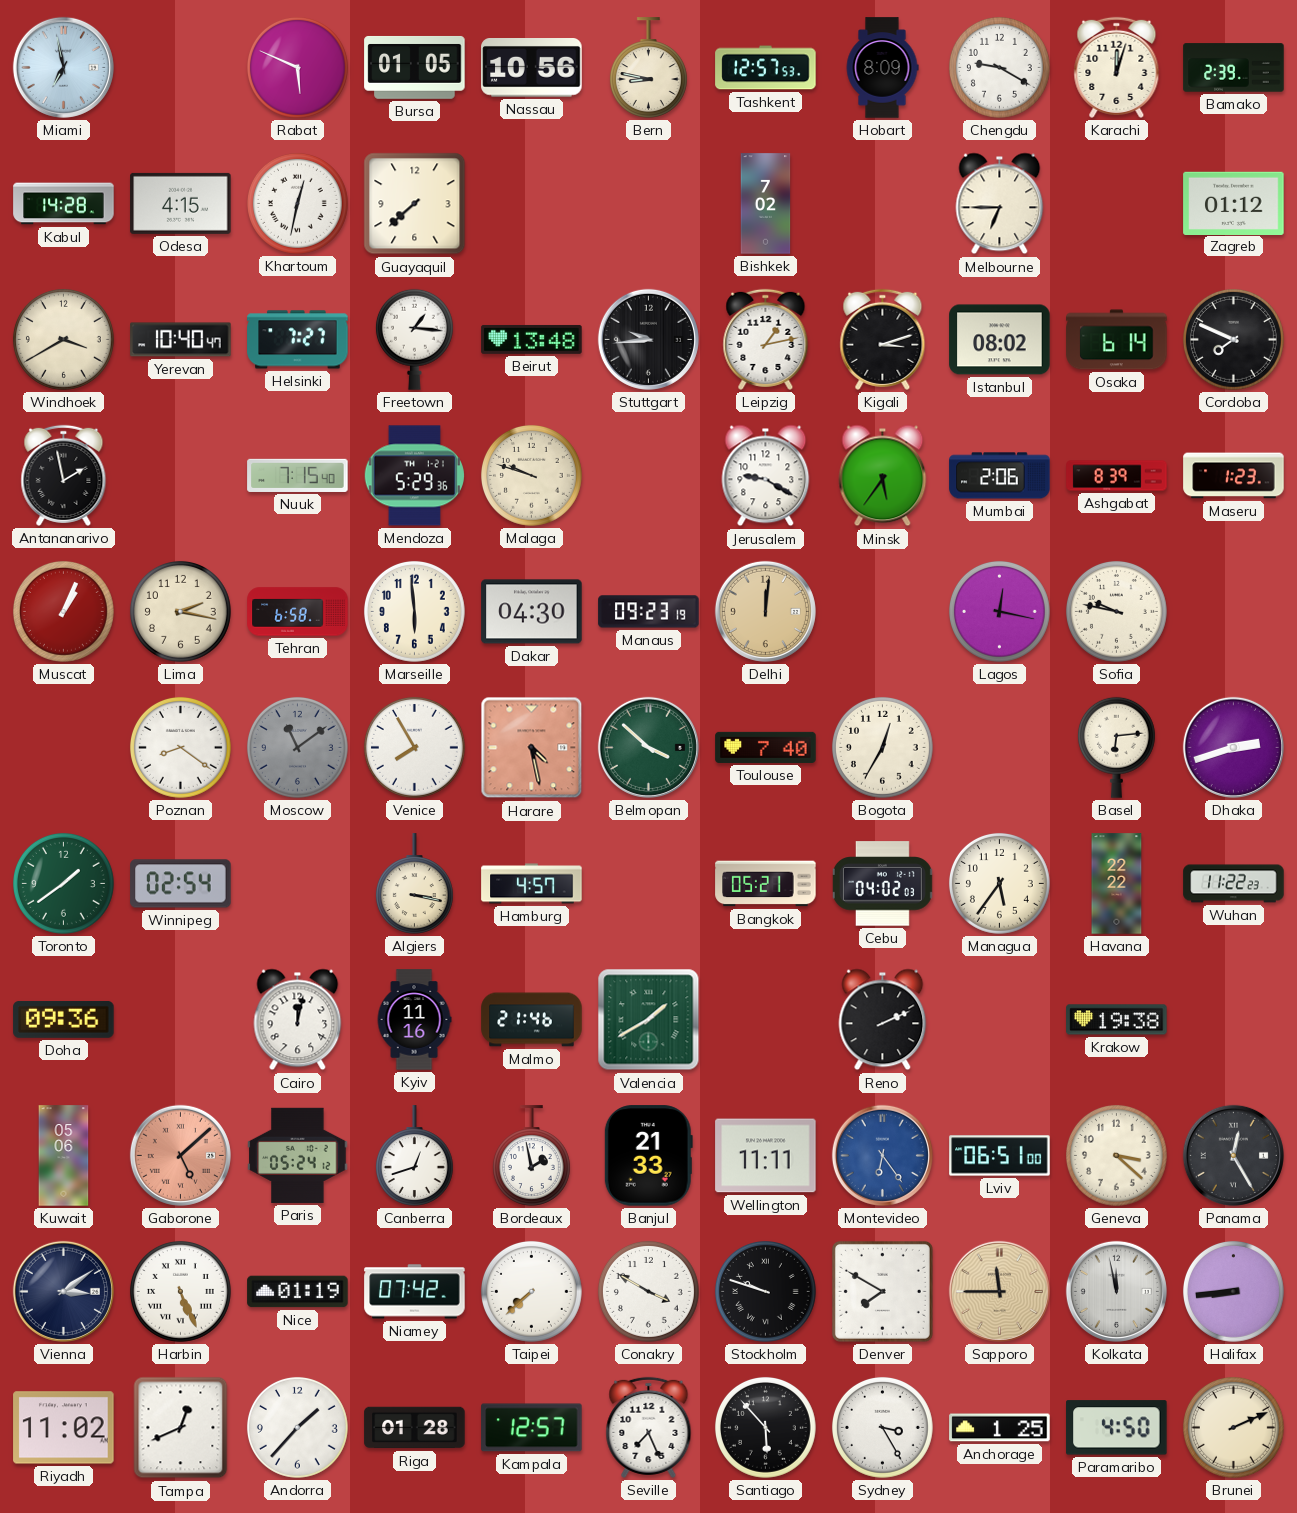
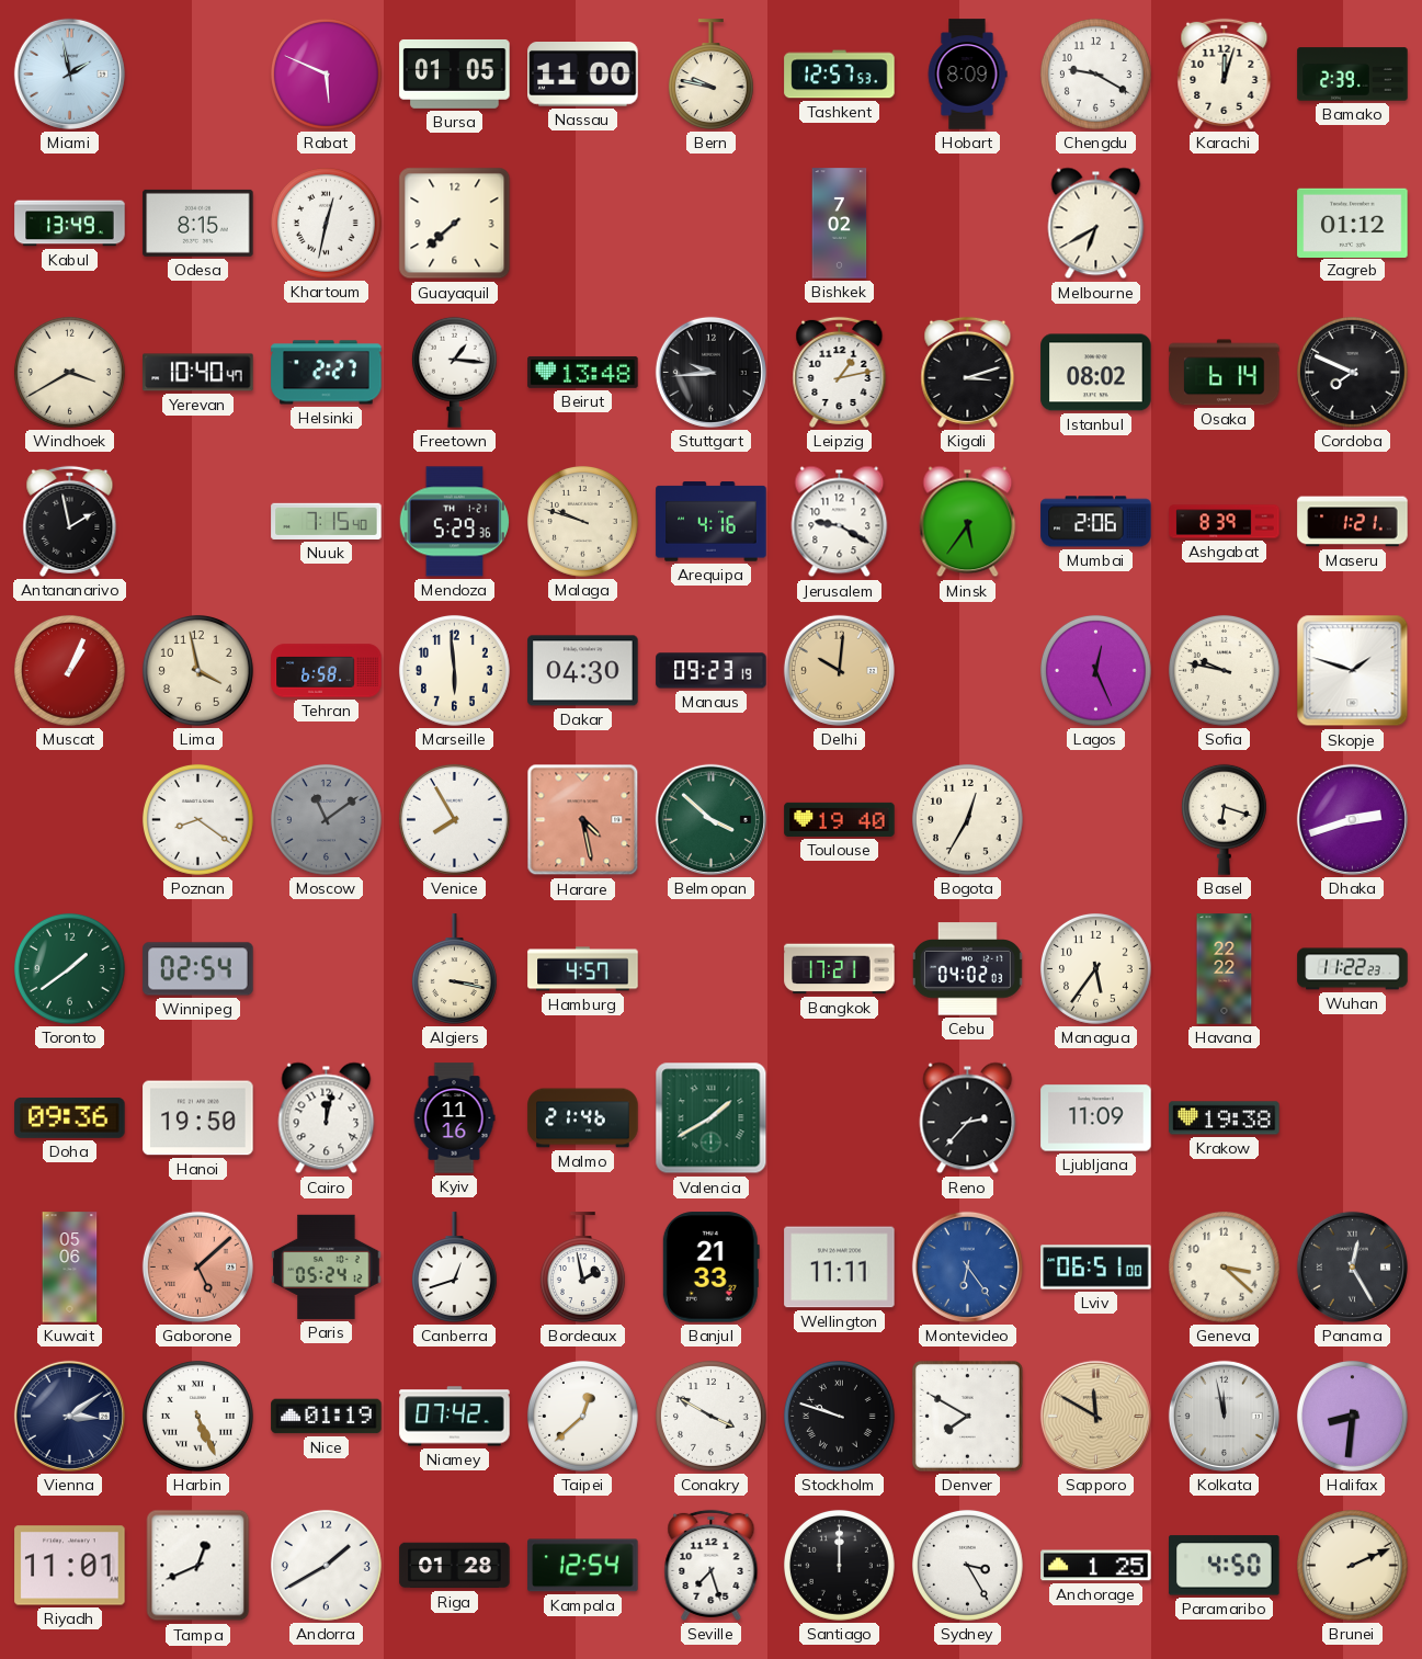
Miami: 6:58 -> 1:58 (69, 73)
Nassau: 10:56 -> 11:00 (583, 75)
Bern: 8:47 -> 9:47 (710, 75)
Kabul: 14:28 -> 13:49 (70, 224)
Odesa: 4:15 -> 8:15 (198, 223)
Melbourne: 6:45 -> 6:40 (1096, 224)
Helsinki: 7:27 -> 2:27 (327, 373)
Arequipa: none -> 4:16 (712, 522)
Maseru: 1:23 -> 1:21 (1353, 522)
Lima: 2:17 -> 3:58 (197, 670)
Delhi: 12:01 -> 10:01 (839, 670)
Lagos: 12:17 -> 12:26 (1095, 670)
Skopje: none -> 1:48 (1353, 671)
Toulouse: 7:40 -> 19:40 (840, 819)
Basel: 6:14 -> 6:18 (1224, 819)
Bangkok: 05:21 -> 17:21 (840, 969)
Hanoi: none -> 19:50 (198, 1118)
Reno: 2:11 -> 2:37 (968, 1118)
Ljubljana: none -> 11:09 (1096, 1118)
Taipei: 7:38 -> 12:38 (582, 1416)
Sapporo: 11:45 -> 11:50 (1095, 1416)
Halifax: 8:44 -> 8:31 (1352, 1416)
Riyadh: 11:02 -> 11:01 (70, 1566)
Andorra: 1:37 -> 1:40 (326, 1565)
Kampala: 12:57 -> 12:54 (583, 1566)
Seville: 7:26 -> 7:27 (712, 1565)
Santiago: 5:53 -> 12:00 (839, 1565)
